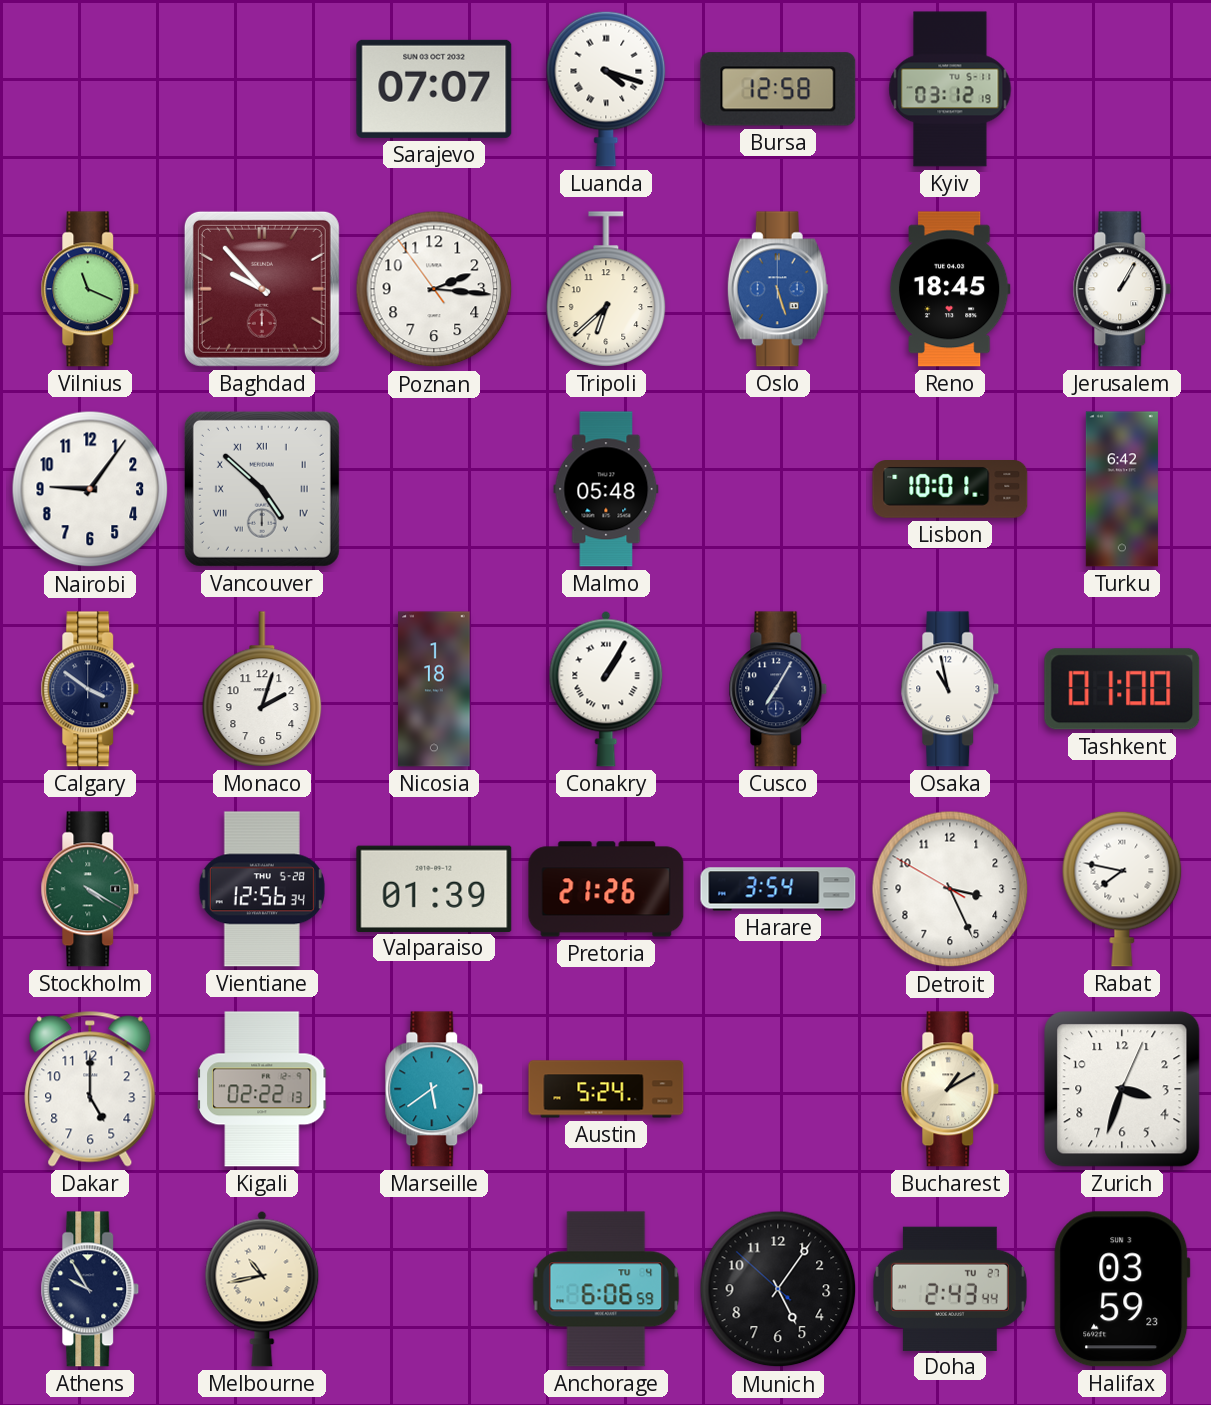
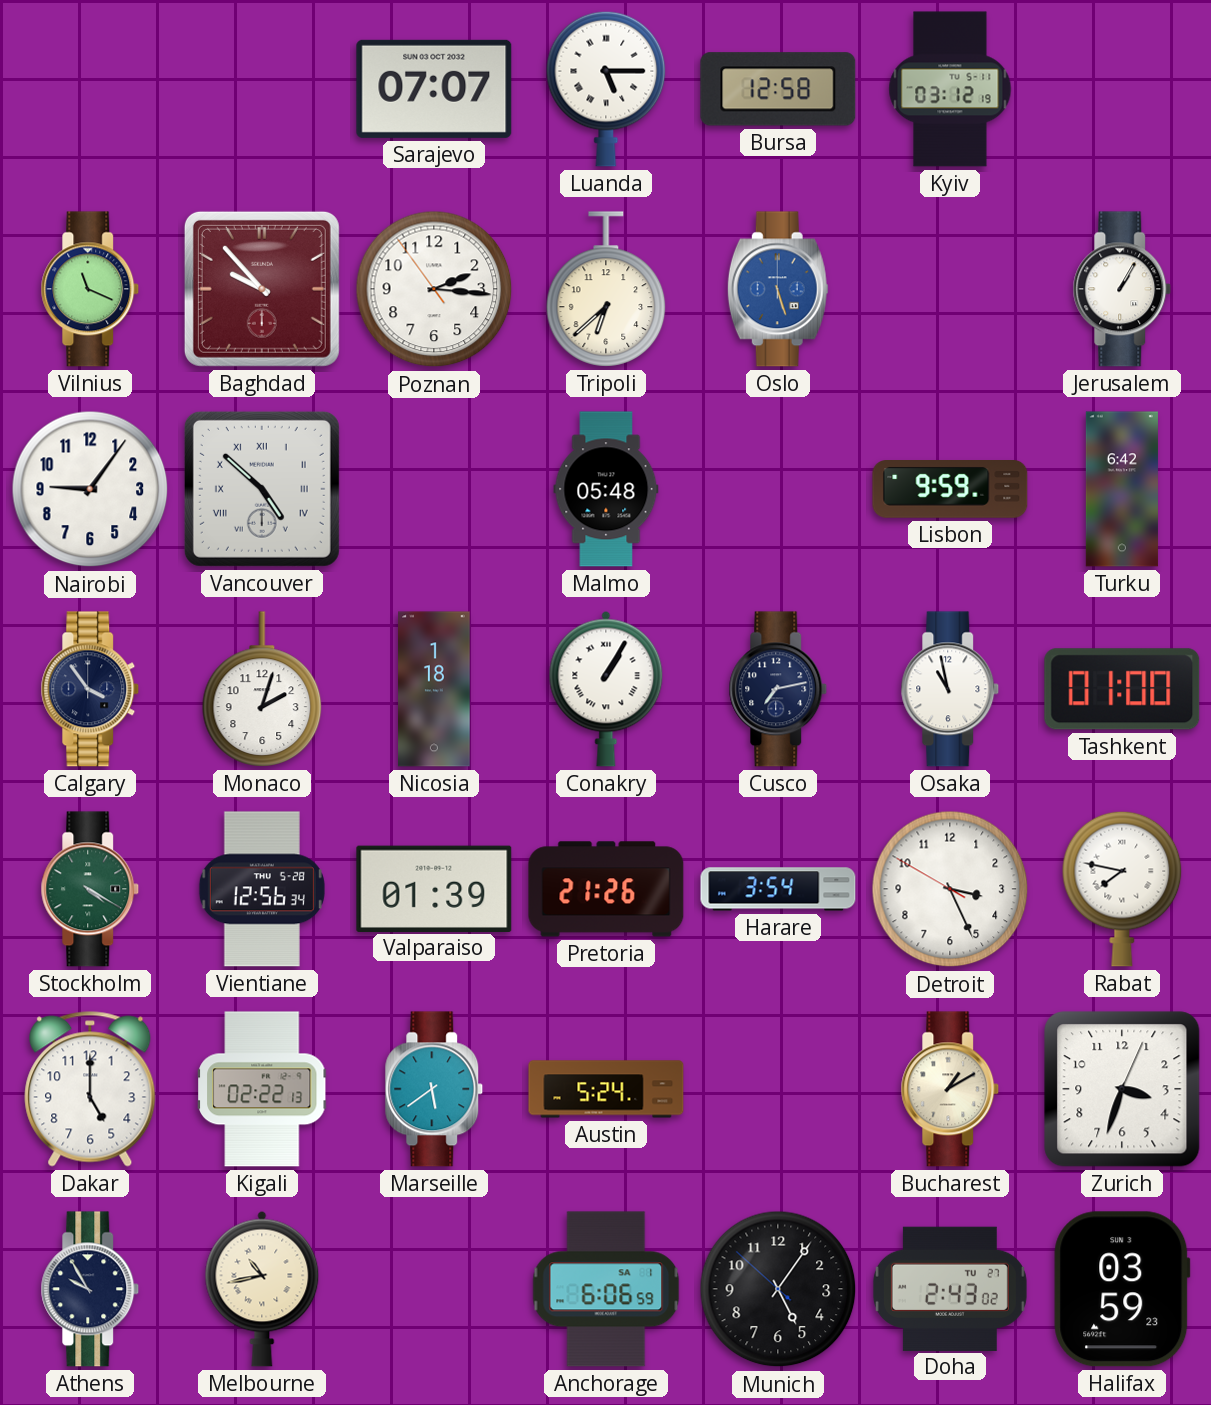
Luanda: 4:18 -> 5:15 (606, 89)
Reno: 18:45 -> none (950, 289)
Lisbon: 10:01 -> 9:59 (950, 490)
Calgary: 3:51 -> 3:54 (90, 689)
Cusco: 7:05 -> 7:13 (778, 689)
Anchorage date: TU 4 -> SA 1 (606, 1289)
Doha: 2:43:44 -> 2:43:02 (950, 1288)
